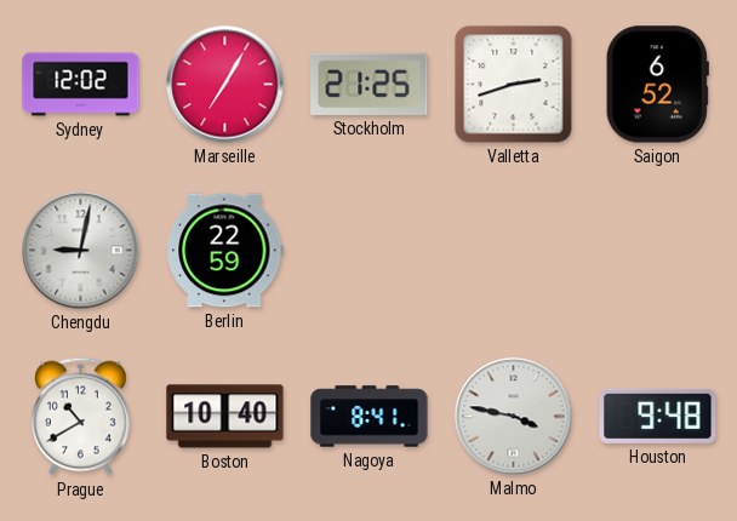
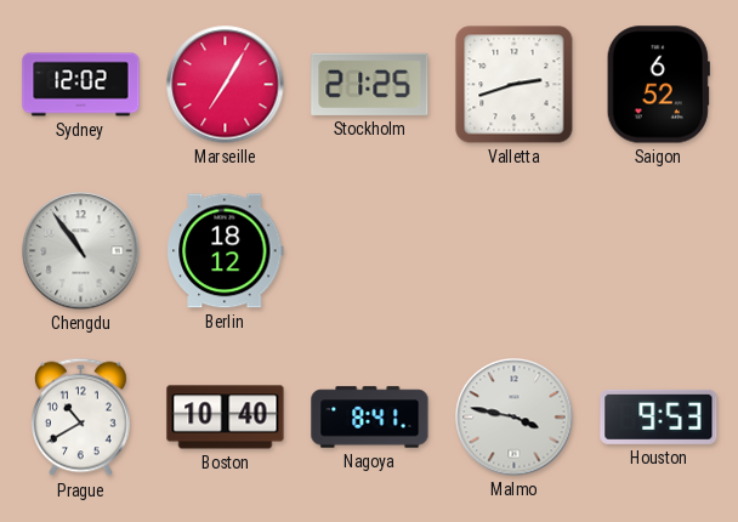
Chengdu: 9:02 -> 10:54 (81, 251)
Berlin: 22:59 -> 18:12 (226, 251)
Houston: 9:48 -> 9:53 (659, 416)
